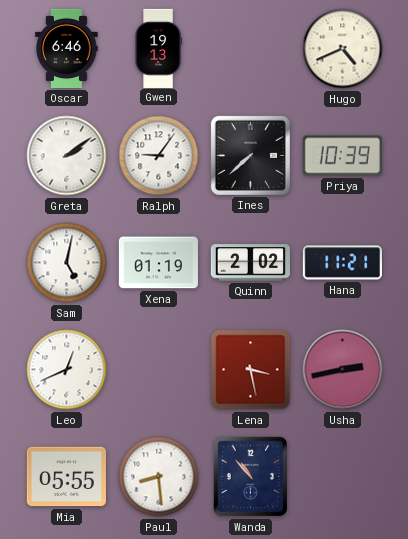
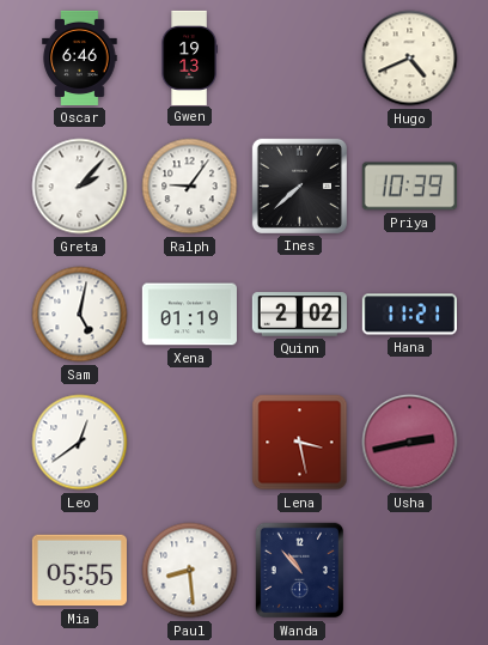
Greta: 2:09 -> 2:07 (80, 187)
Leo: 12:41 -> 12:39 (80, 443)
